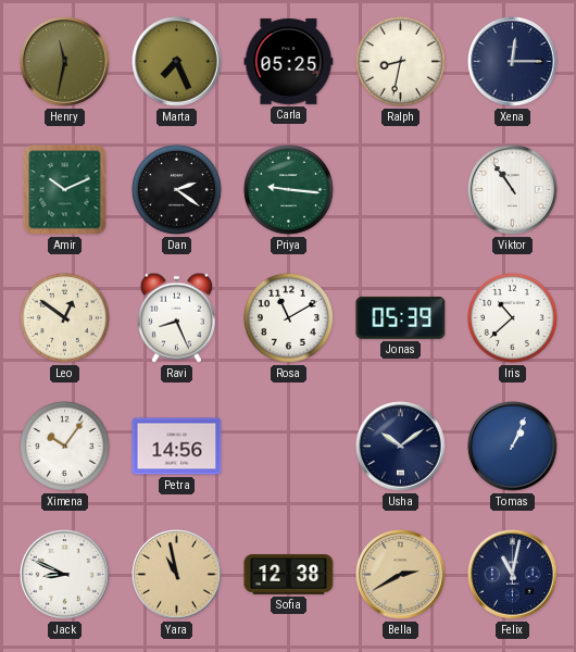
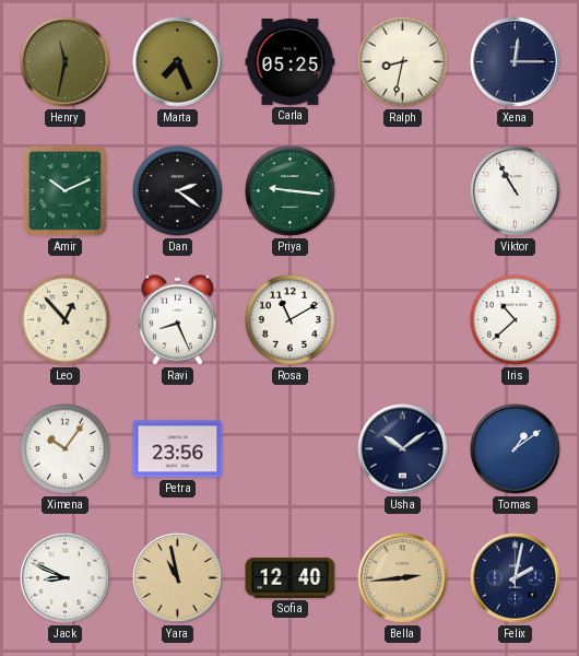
Viktor: 10:54 -> 10:55 (516, 191)
Leo: 12:51 -> 12:53 (64, 319)
Jonas: 05:39 -> none (401, 317)
Petra: 14:56 -> 23:56 (178, 449)
Tomas: 1:04 -> 1:09 (516, 449)
Sofia: 12:38 -> 12:40 (291, 578)
Bella: 2:40 -> 2:44 (403, 578)
Felix: 11:02 -> 2:02 (516, 578)
